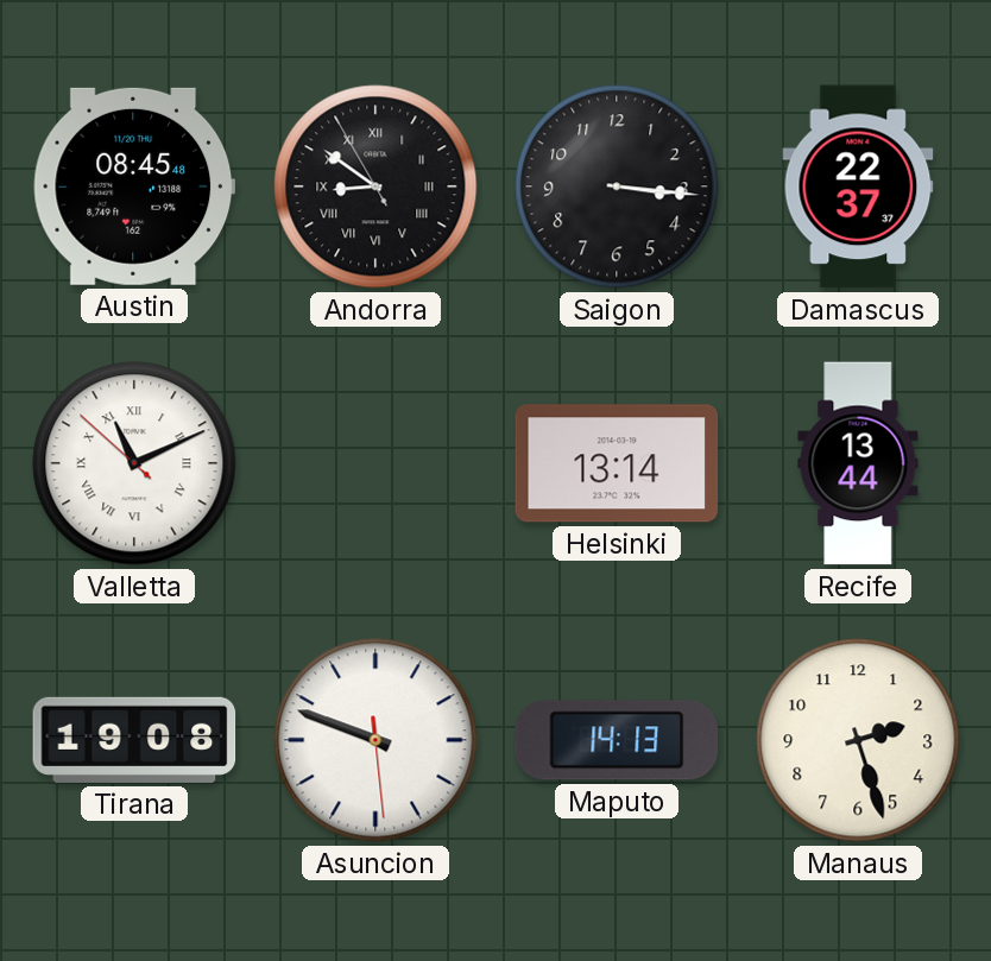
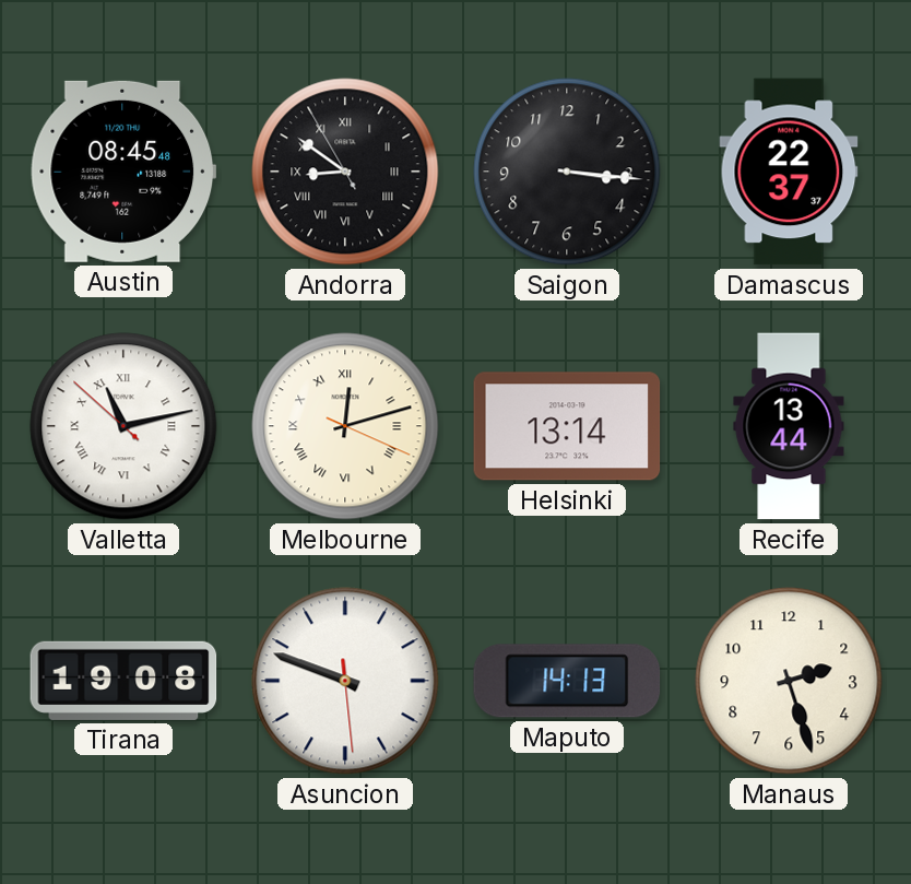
Valletta: 11:10 -> 11:12 (123, 426)
Melbourne: none -> 12:12 (345, 426)
